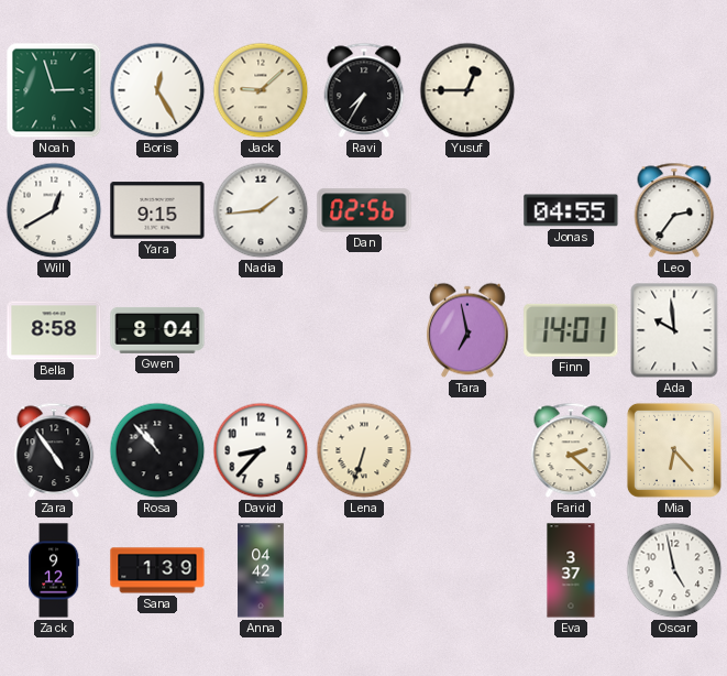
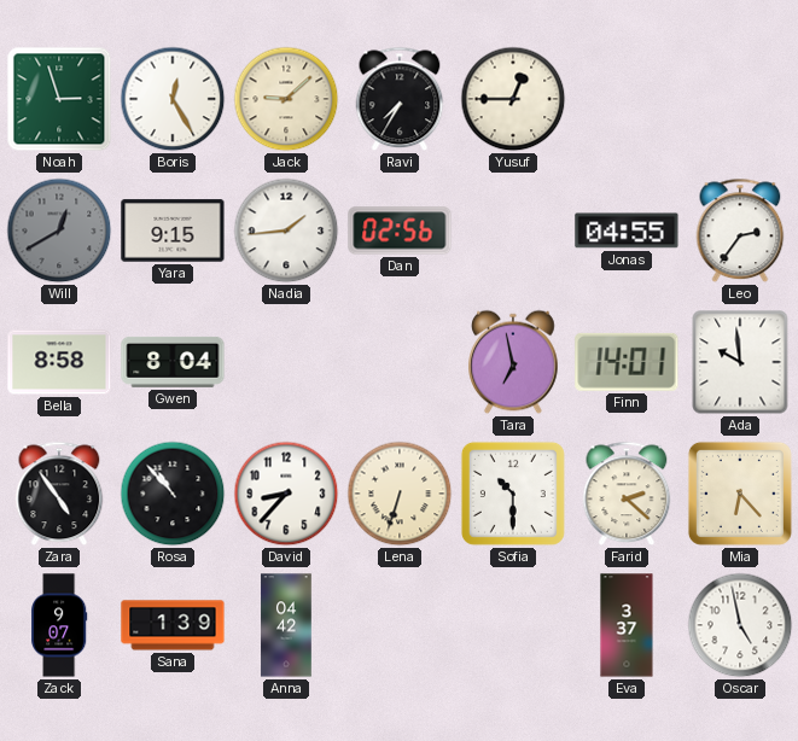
Will dial: white -> grey (59, 231)
Sofia: none -> 10:30 (513, 494)
Zack: 9:12 -> 9:07 (60, 625)
